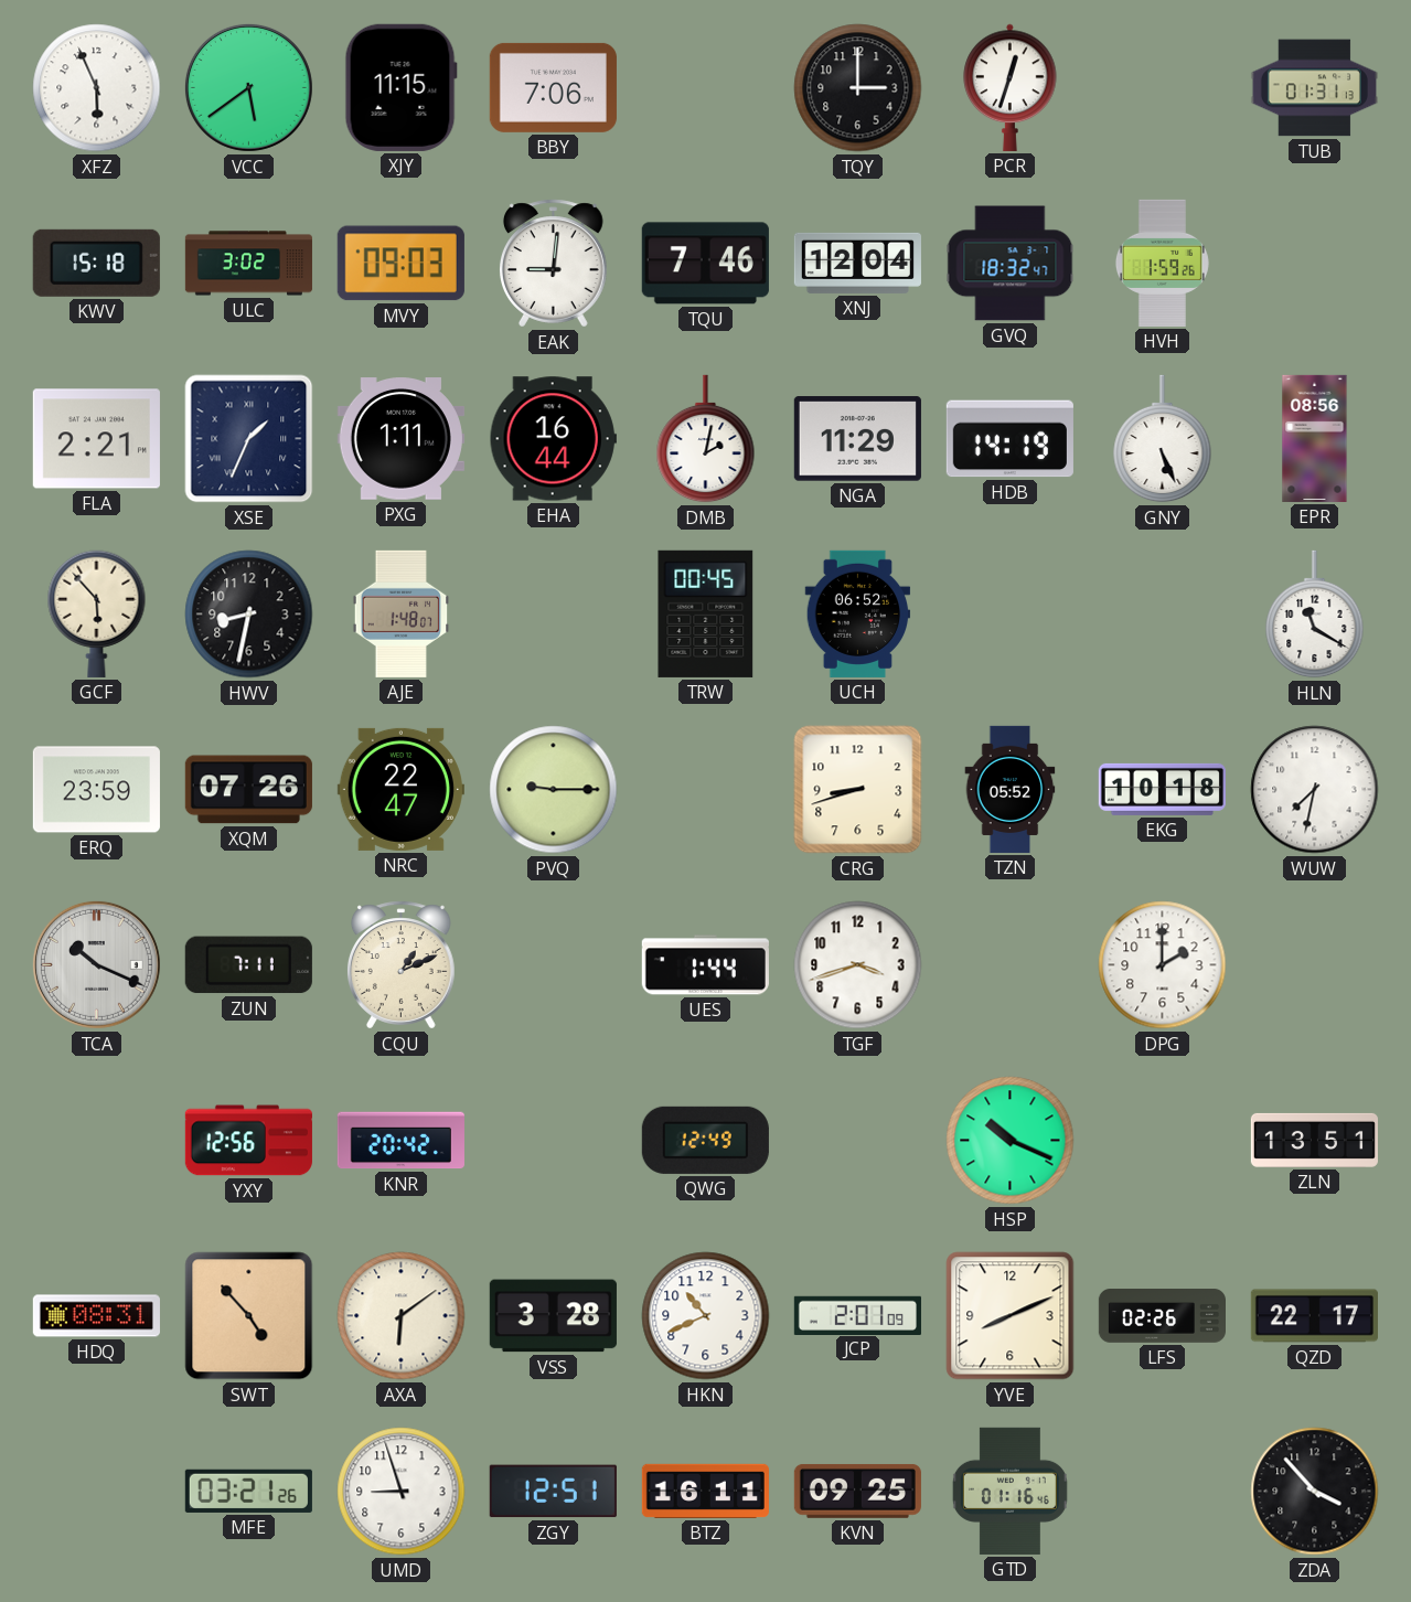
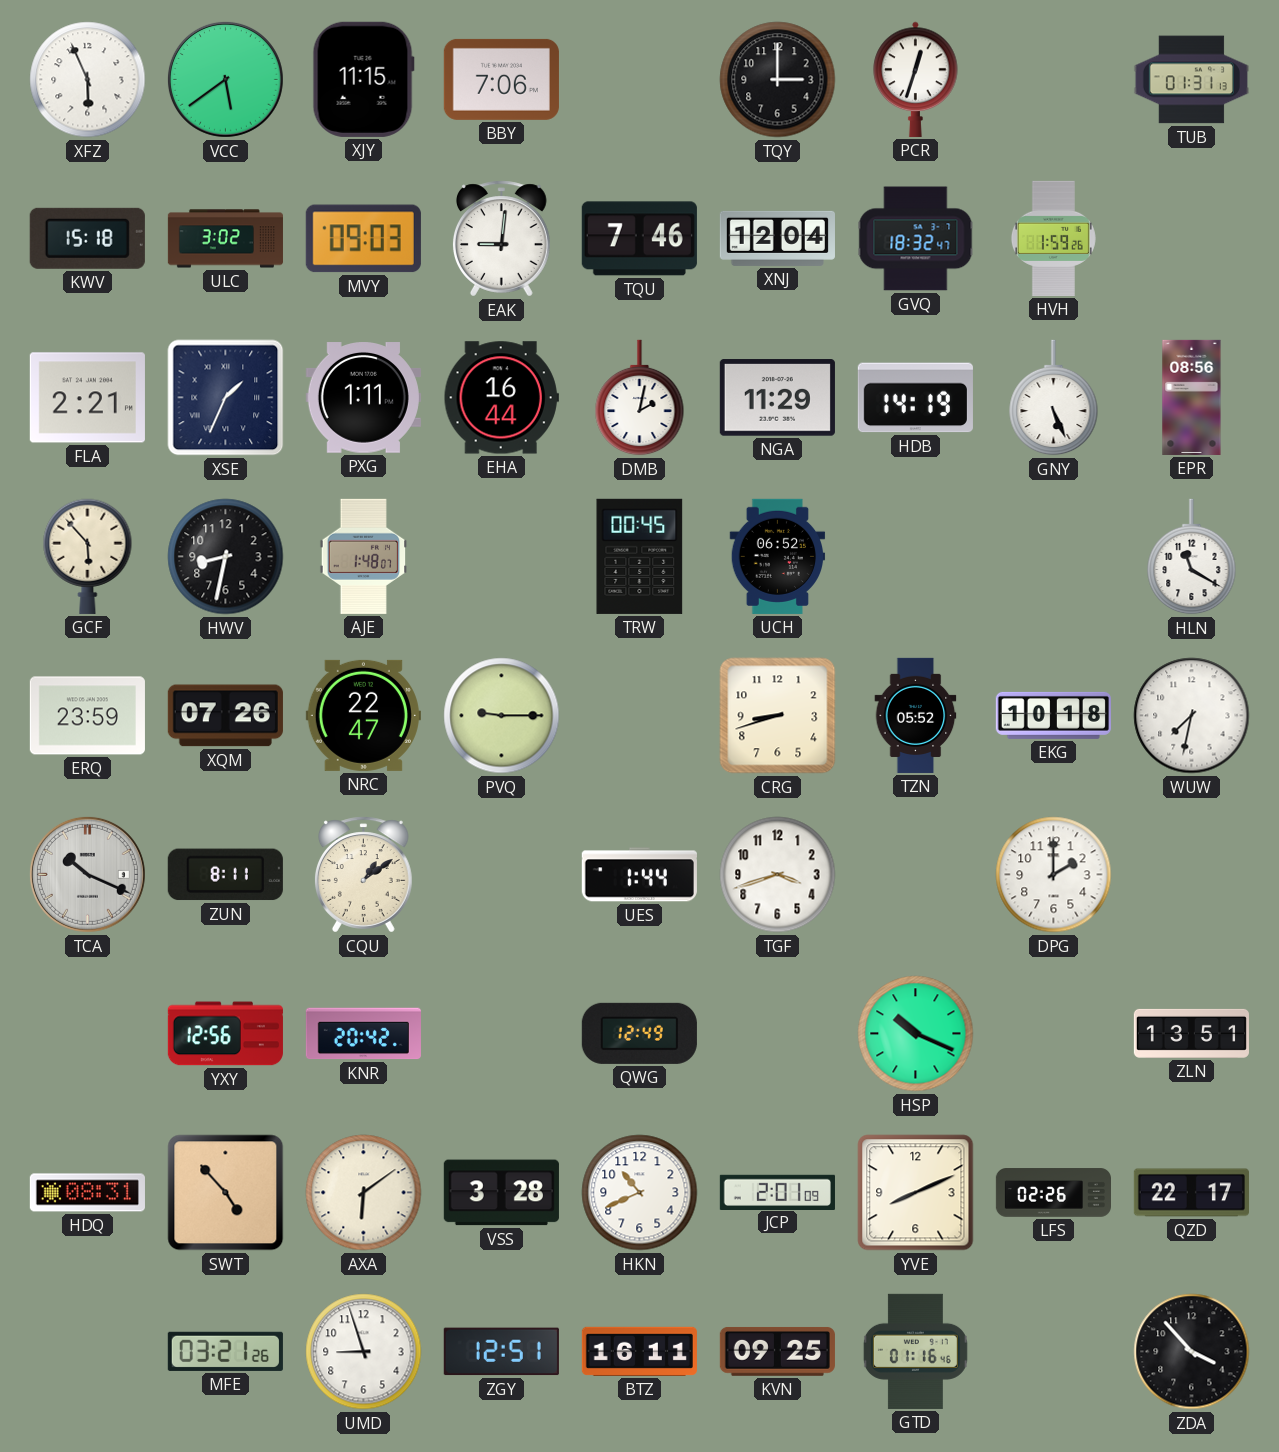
ZUN: 7:11 -> 8:11 (225, 875)
CQU: 1:11 -> 1:09 (363, 875)
